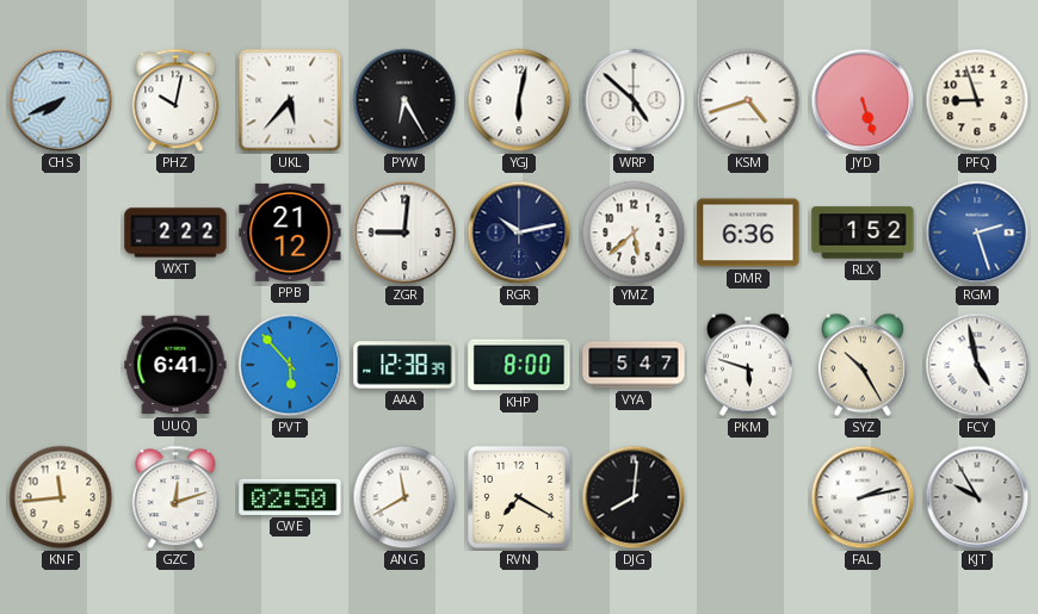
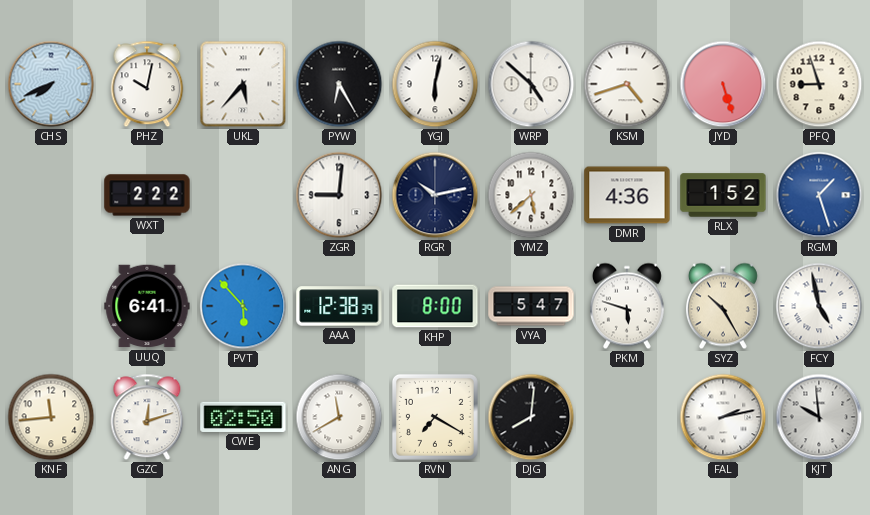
PPB: 21:12 -> none (290, 232)
DMR: 6:36 -> 4:36 (627, 195)
RGM: 2:27 -> 1:27 (819, 195)
KJT: 9:55 -> 9:59 (819, 417)
